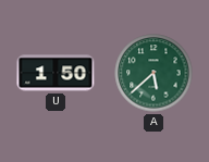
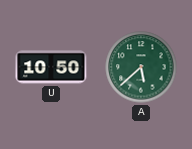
U: 1:50 -> 10:50 (51, 67)
